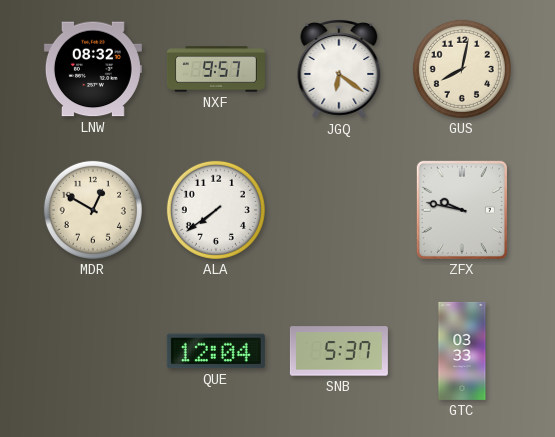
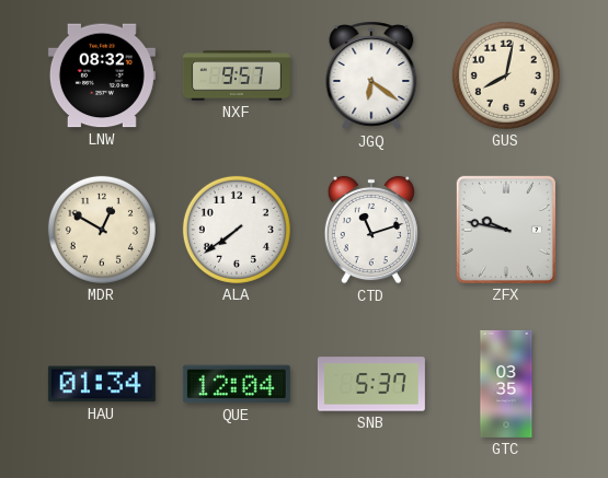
CTD: none -> 11:12 (371, 230)
HAU: none -> 01:34 (102, 384)
GTC: 03:33 -> 03:35 (506, 384)
